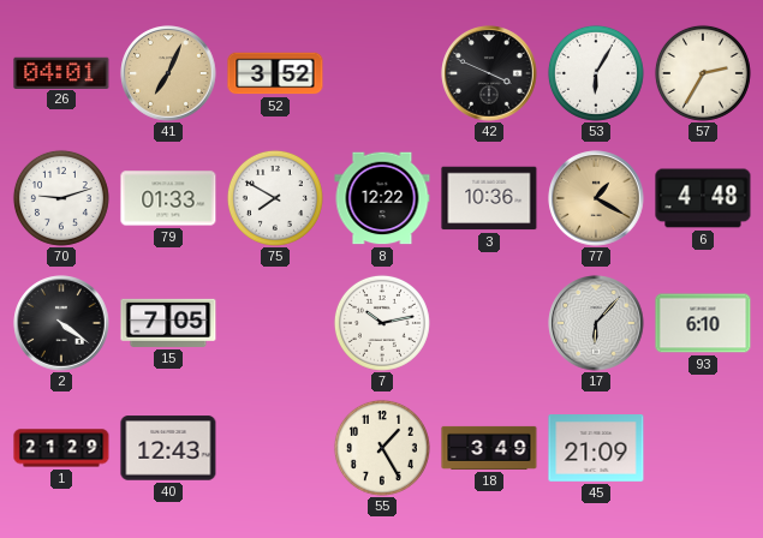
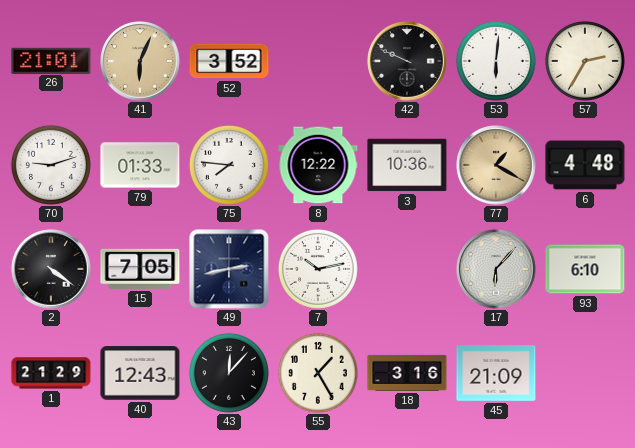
26: 04:01 -> 21:01 (51, 60)
41: 7:04 -> 6:04 (140, 61)
42: 3:49 -> 9:49 (407, 61)
53: 6:05 -> 6:01 (496, 61)
75: 7:50 -> 7:46 (229, 165)
49: none -> 2:43 (229, 269)
43: none -> 12:07 (229, 373)
18: 3:49 -> 3:16 (407, 373)
